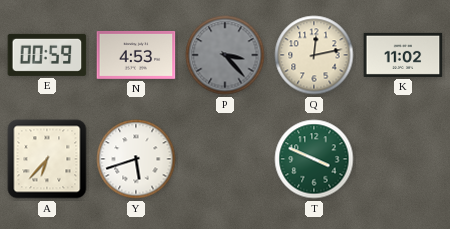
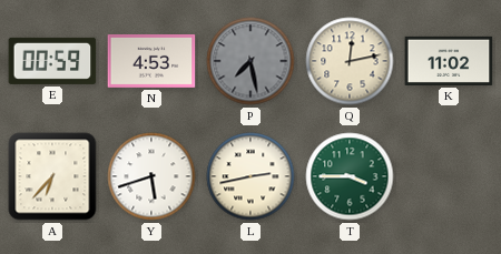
P: 3:23 -> 7:28 (250, 61)
L: none -> 2:43 (250, 176)
T: 3:49 -> 3:45 (350, 176)
